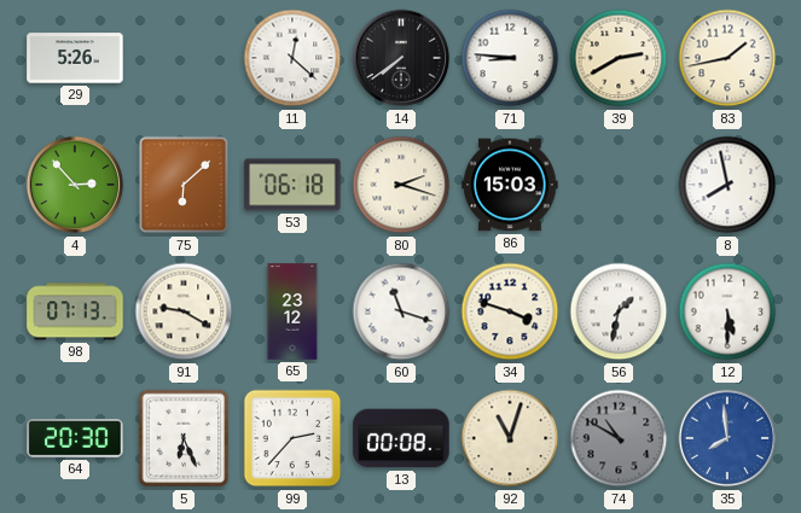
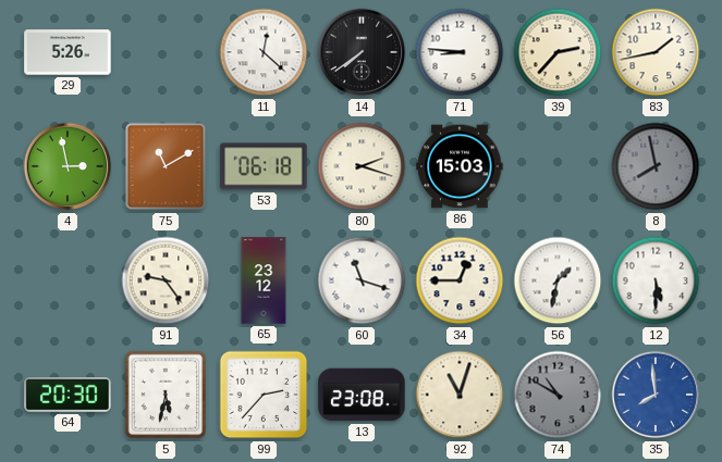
39: 2:40 -> 2:37 (558, 52)
4: 2:53 -> 2:58 (68, 166)
75: 6:08 -> 11:10 (166, 166)
8 dial: white -> grey (656, 166)
98: 07:13 -> none (75, 311)
91: 9:20 -> 9:24 (166, 280)
34: 3:48 -> 12:45 (460, 280)
5: 6:26 -> 5:32 (166, 395)
13: 00:08 -> 23:08 (362, 395)
